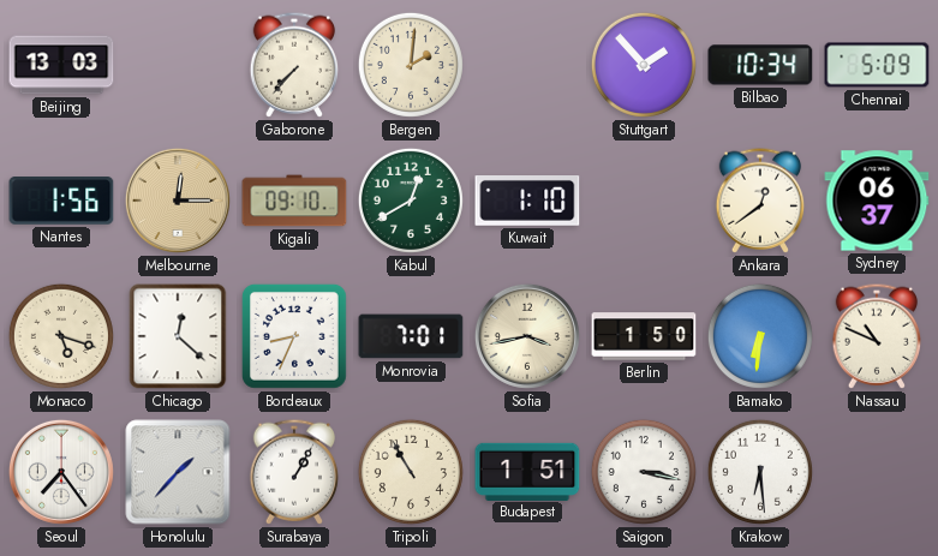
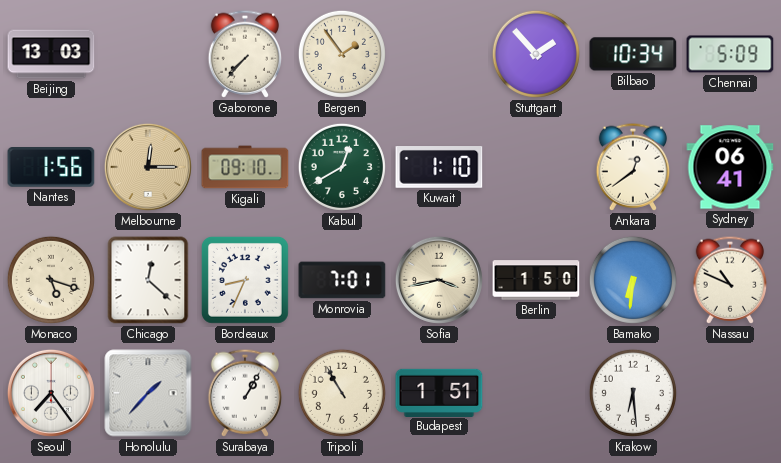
Bergen: 2:01 -> 1:54 (342, 54)
Sydney: 06:37 -> 06:41 (730, 167)
Saigon: 3:17 -> none (644, 472)
